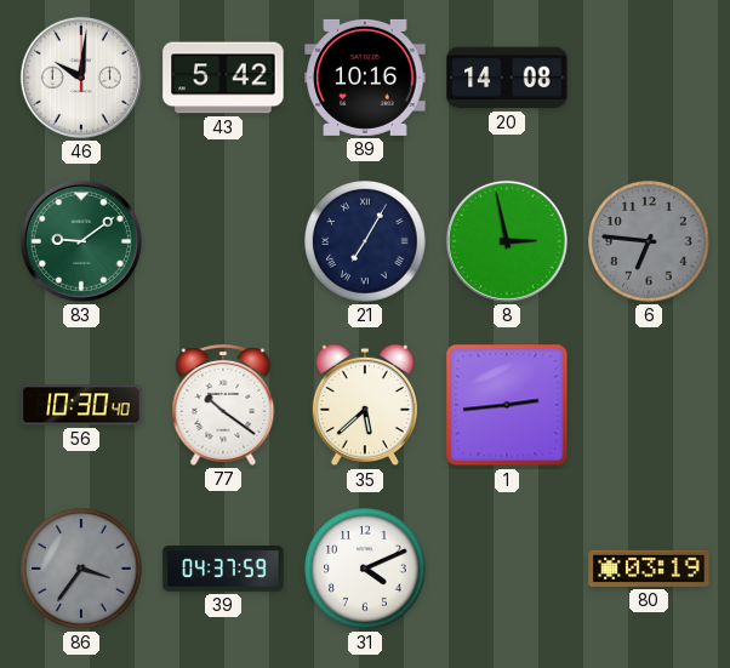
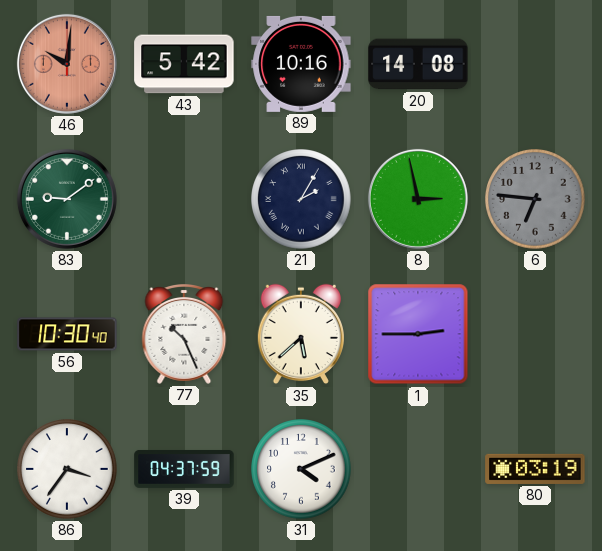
46 dial: white -> salmon (67, 64)
21: 7:05 -> 2:05 (301, 199)
77: 10:21 -> 10:26 (184, 335)
1: 2:44 -> 2:45 (418, 334)
86 dial: grey -> white (67, 469)
